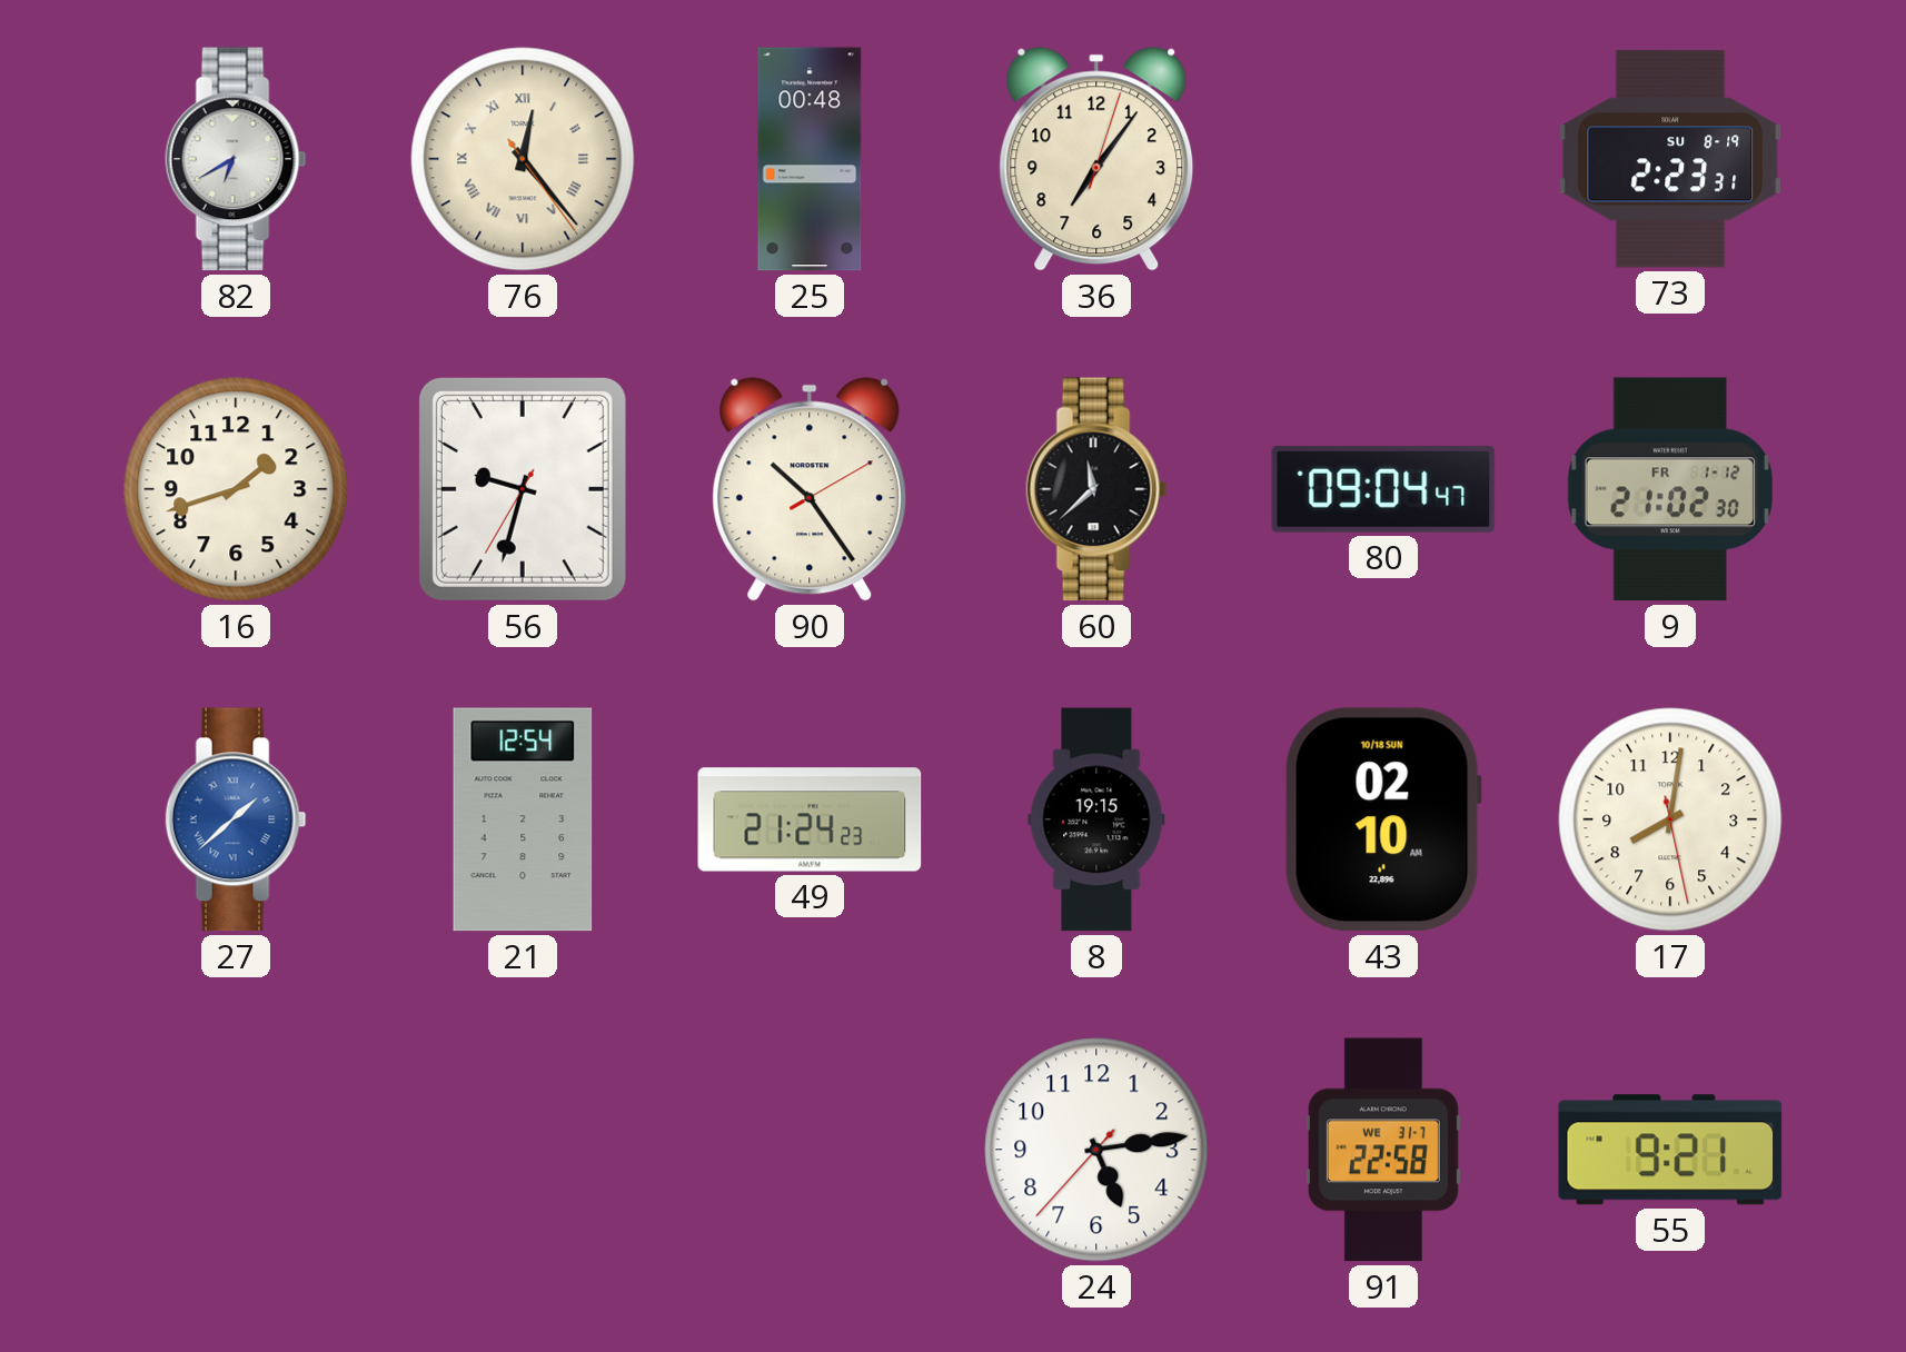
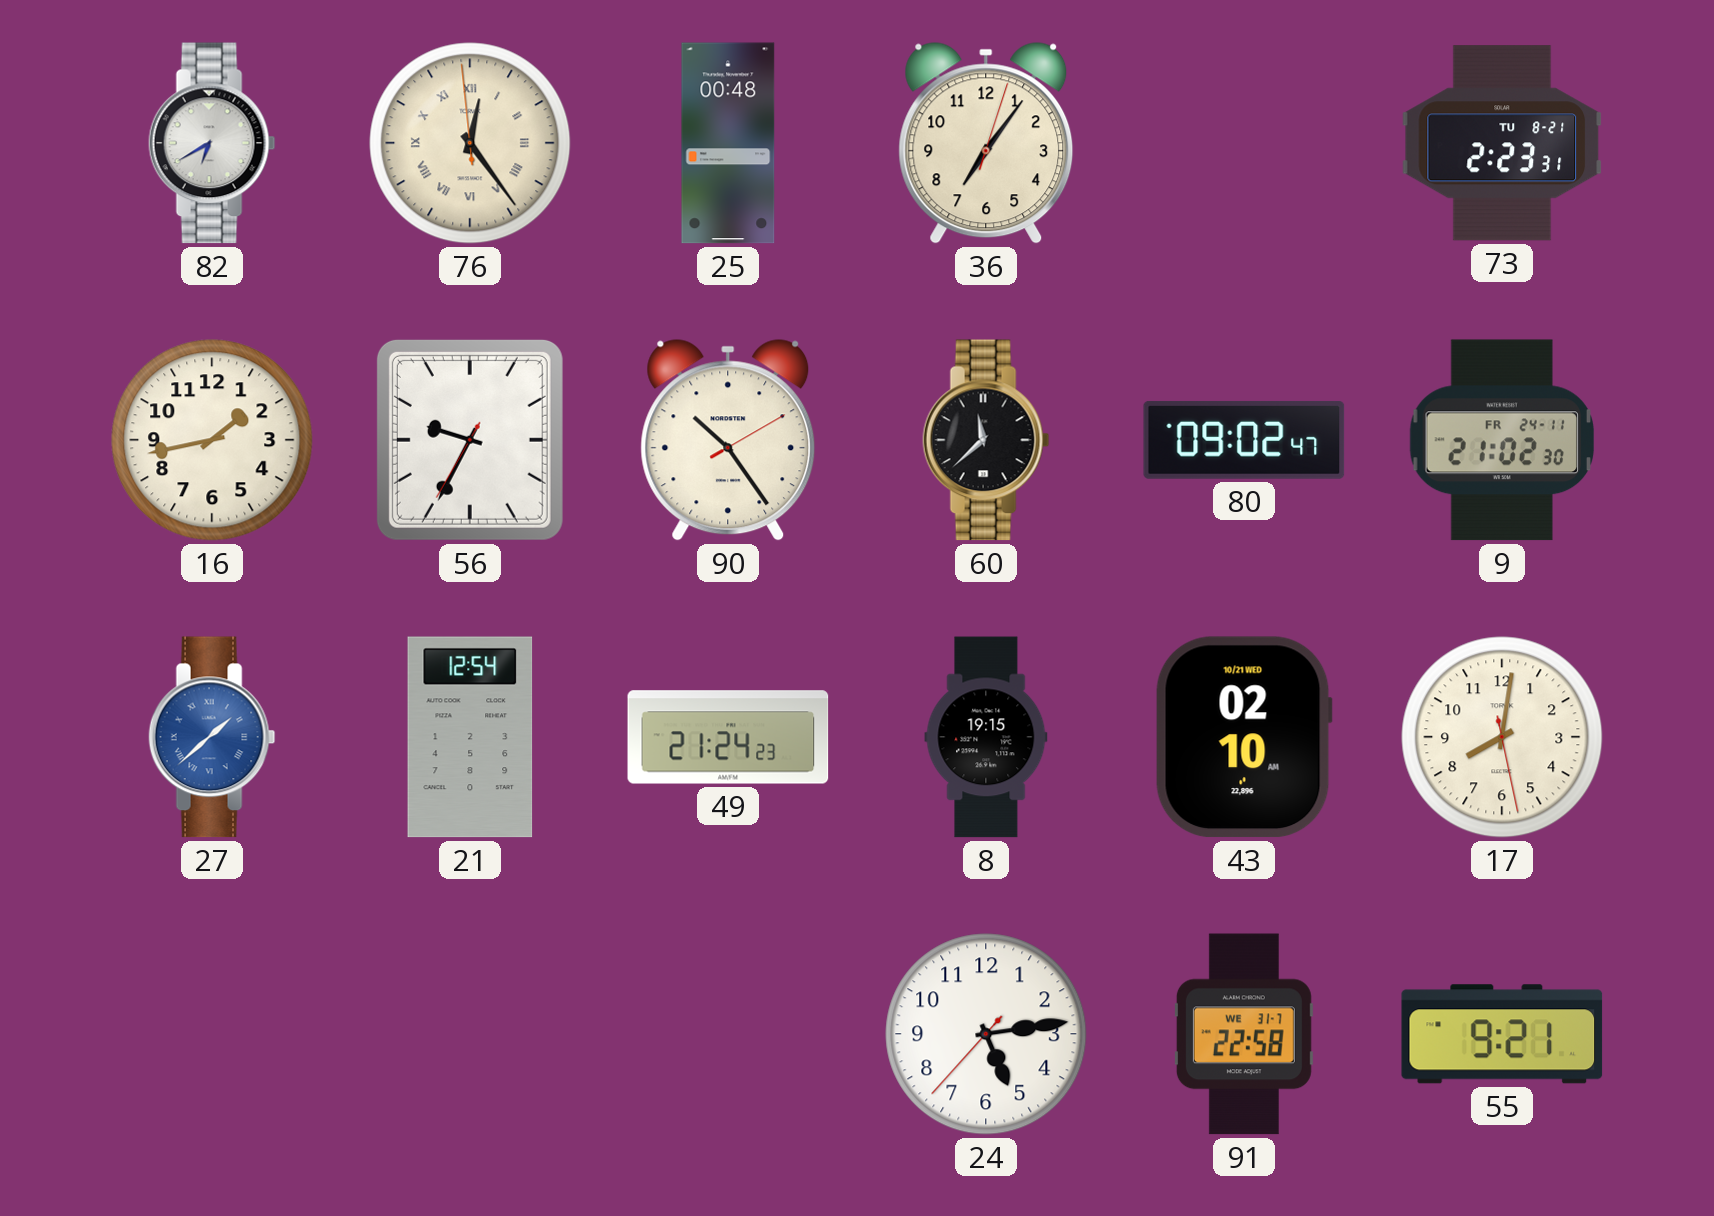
76: 12:23:24 -> 12:23:59 (470, 143)
73 date: SU 8-19 -> TU 8-21 (1502, 143)
16: 1:42 -> 1:43 (212, 440)
56: 9:32 -> 9:34 (470, 440)
80: 09:04 -> 09:02 (1244, 440)
9 date: FR 1-12 -> FR 24-11 (1501, 440)
43 date: 10/18 SUN -> 10/21 WED (1244, 737)
